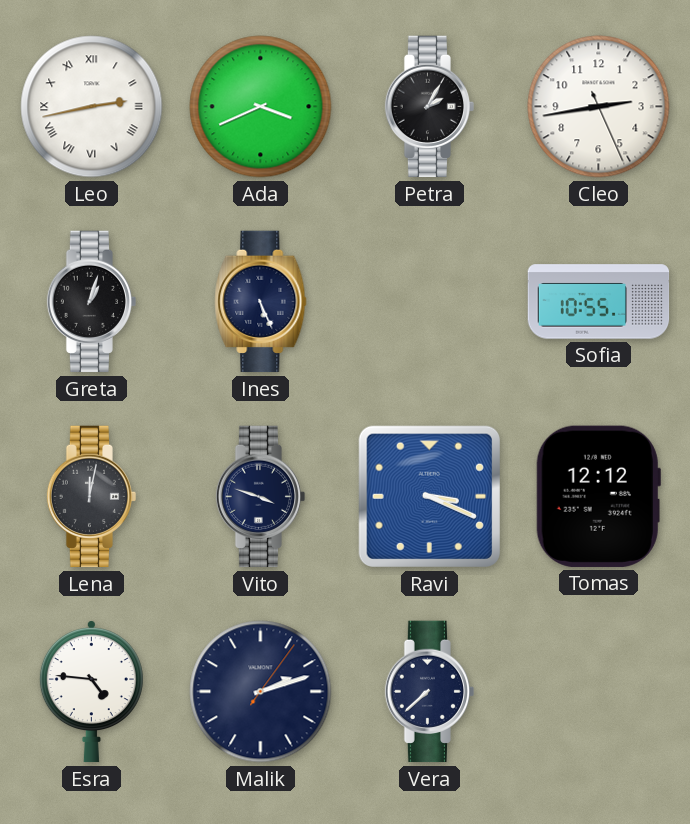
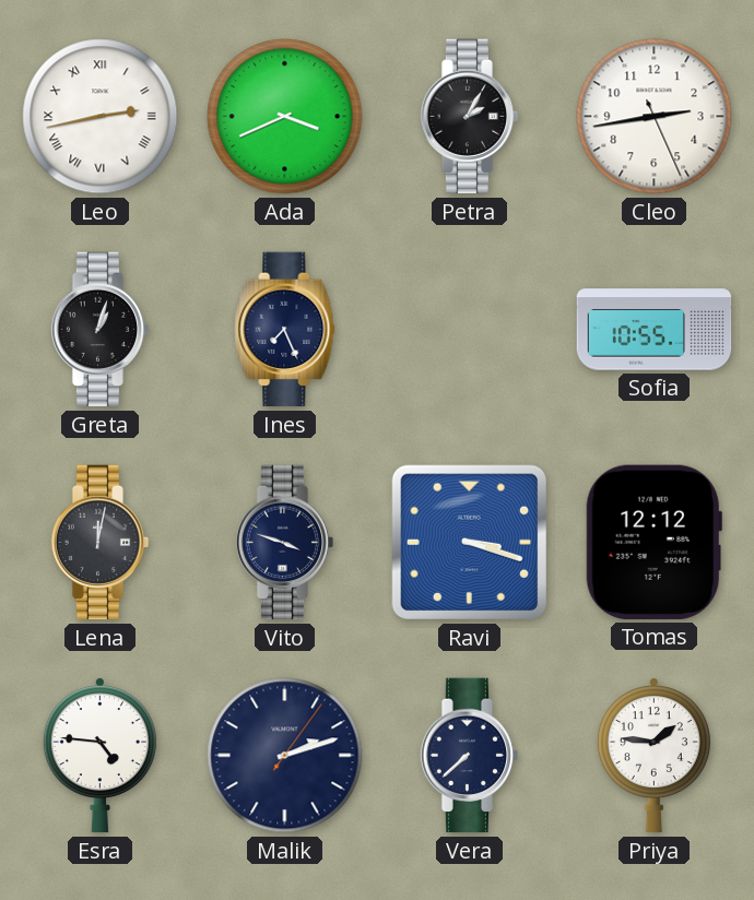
Ines: 5:26 -> 7:26 (285, 330)
Ravi: 3:19 -> 3:18 (469, 542)
Priya: none -> 1:46 (653, 756)
